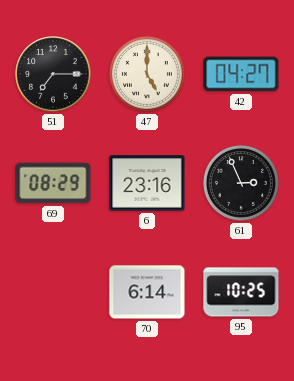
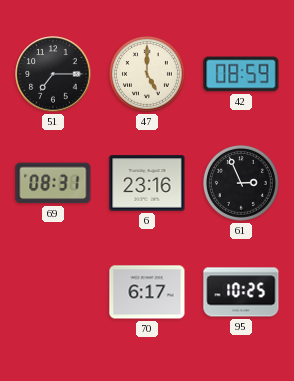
42: 04:27 -> 08:59 (241, 74)
69: 08:29 -> 08:31 (53, 183)
70: 6:14 -> 6:17 (147, 292)
